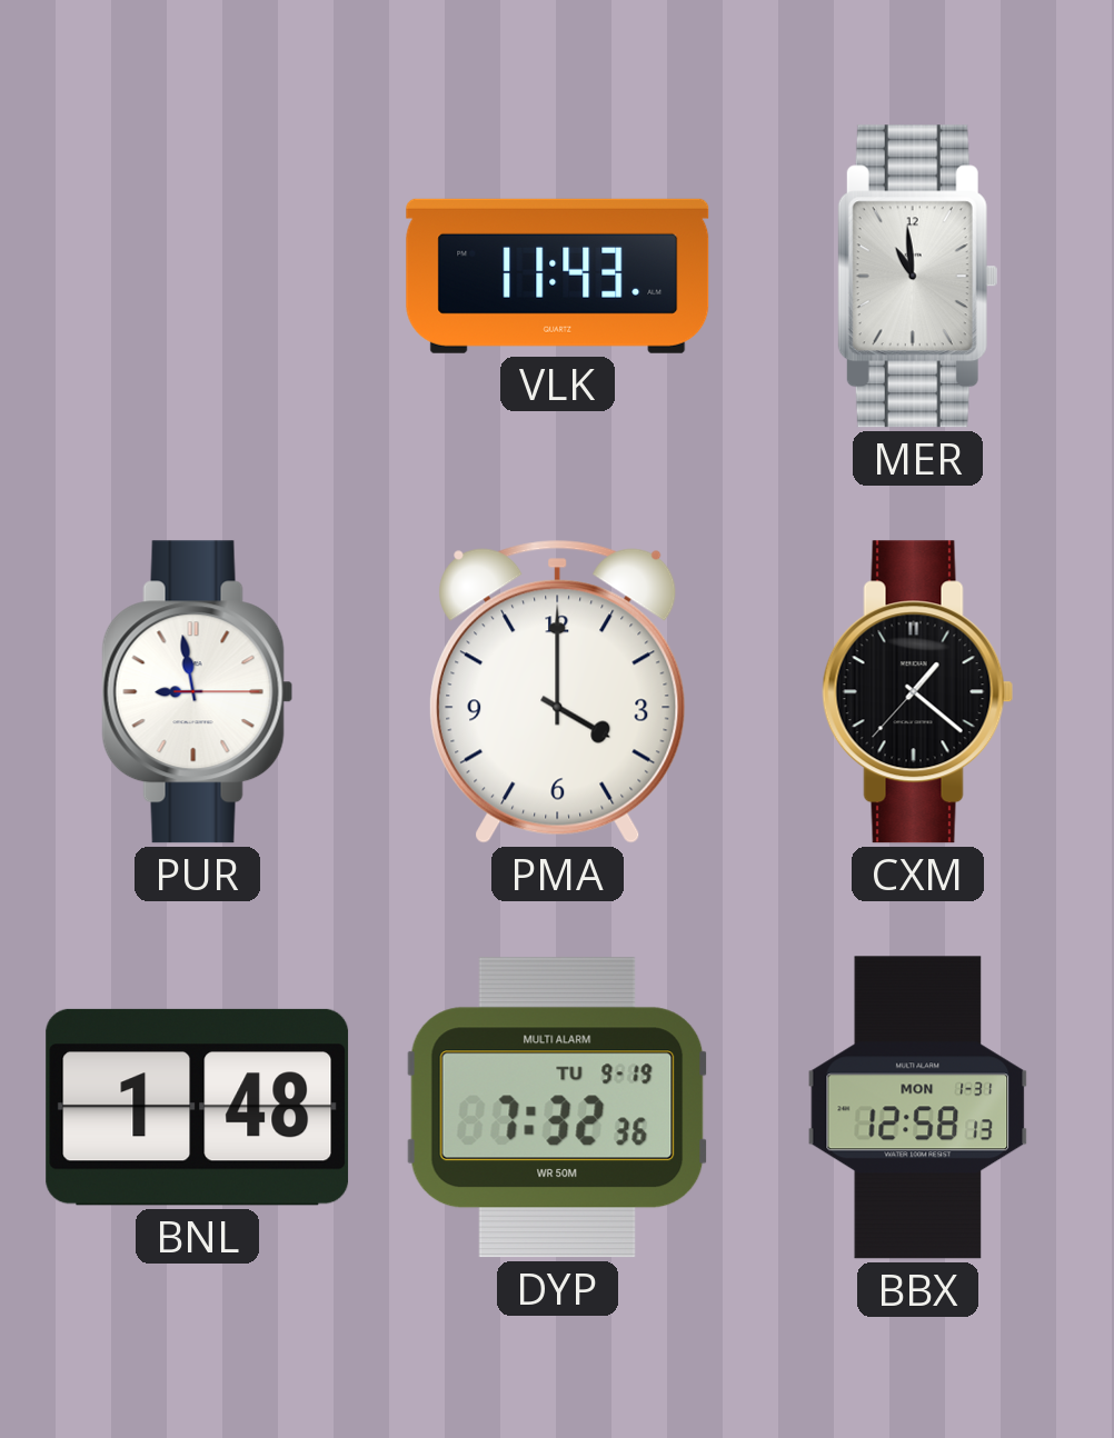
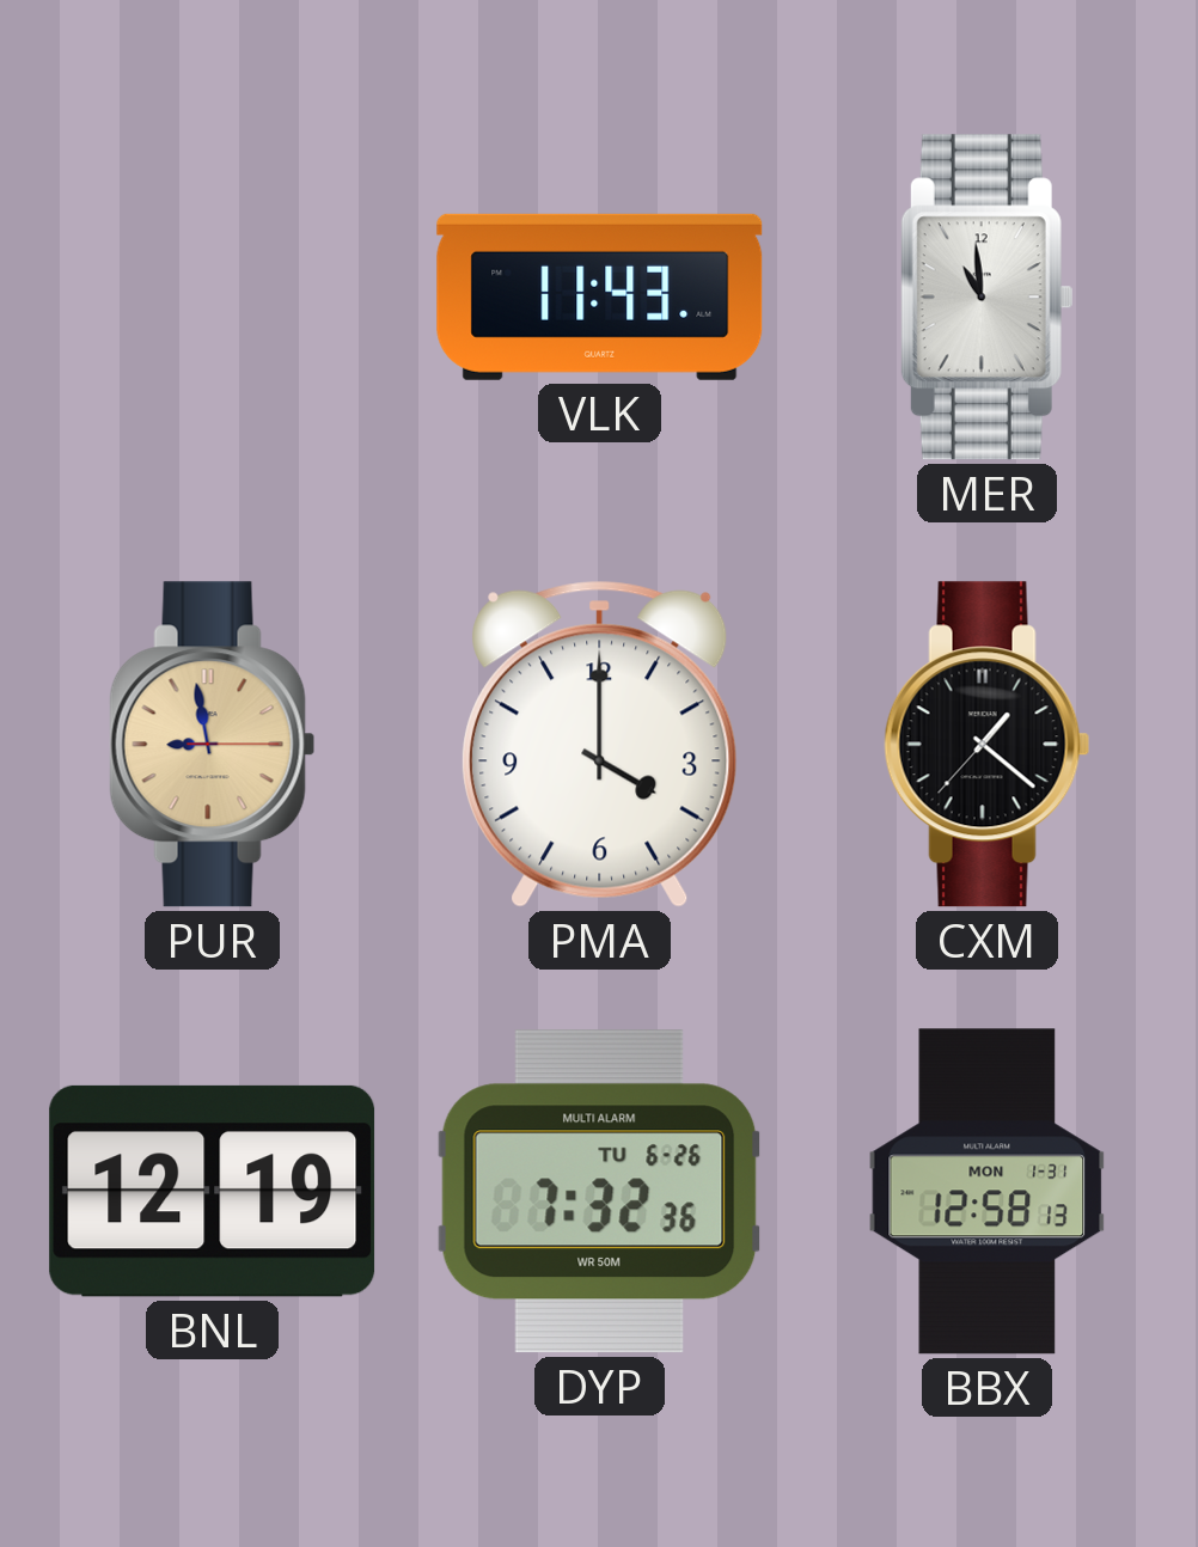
PUR dial: white -> champagne (213, 745)
BNL: 1:48 -> 12:19 (213, 1191)
DYP date: TU 9-19 -> TU 6-26 (599, 1192)
